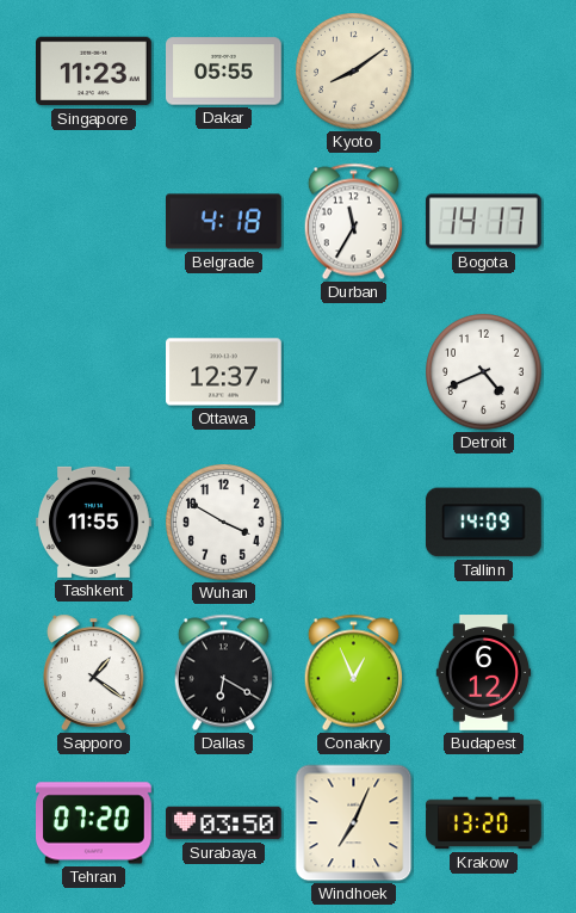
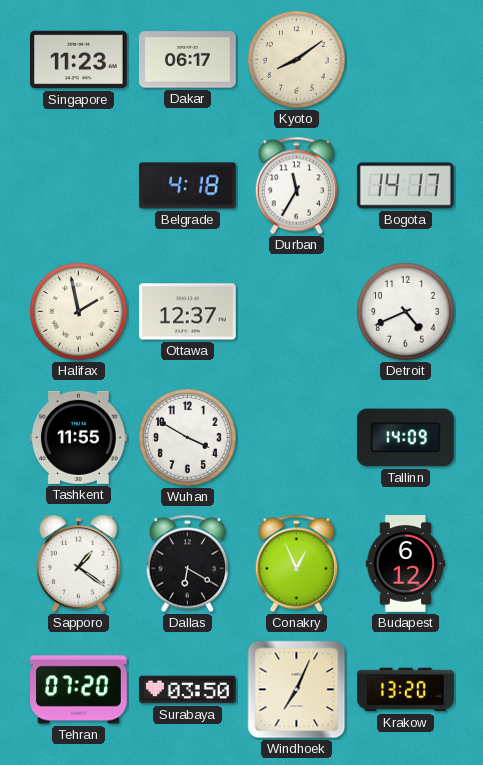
Dakar: 05:55 -> 06:17 (188, 60)
Halifax: none -> 1:58 (79, 312)
